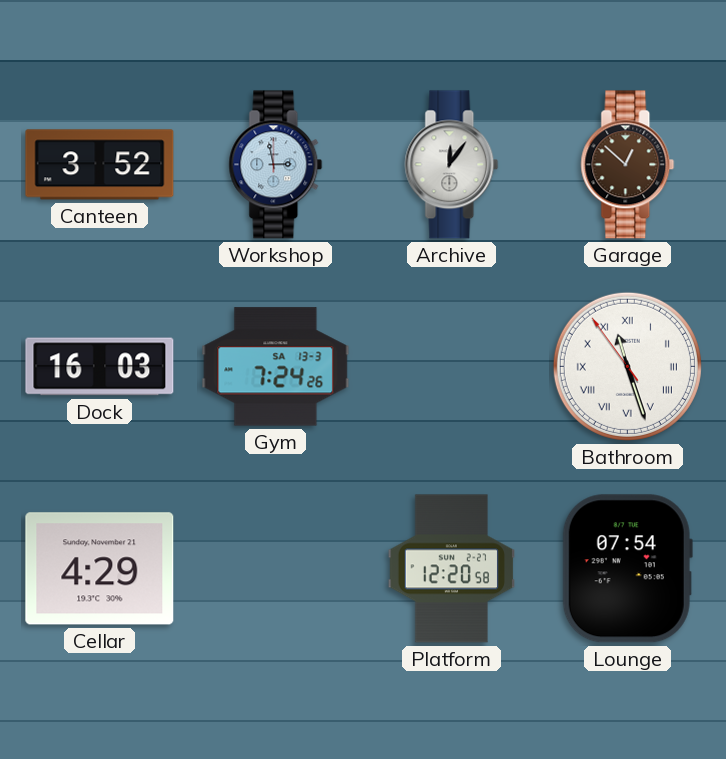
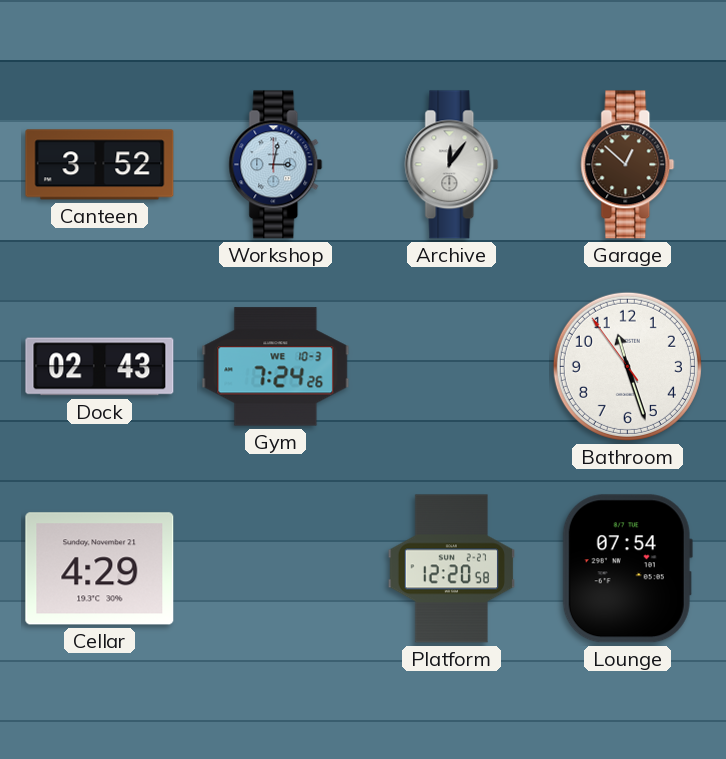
Workshop: 2:58 -> 3:02 (276, 165)
Dock: 16:03 -> 02:43 (100, 367)
Gym date: SA 13-3 -> WE 10-3 (276, 367)
Bathroom numerals: Roman -> Arabic (627, 366)
